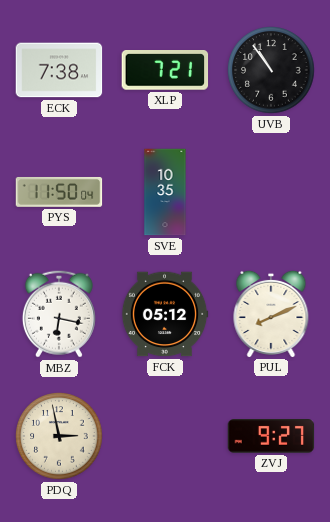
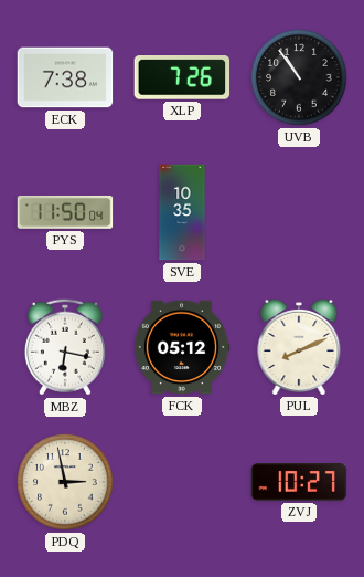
XLP: 7:21 -> 7:26 (182, 78)
ZVJ: 9:27 -> 10:27 (299, 482)
